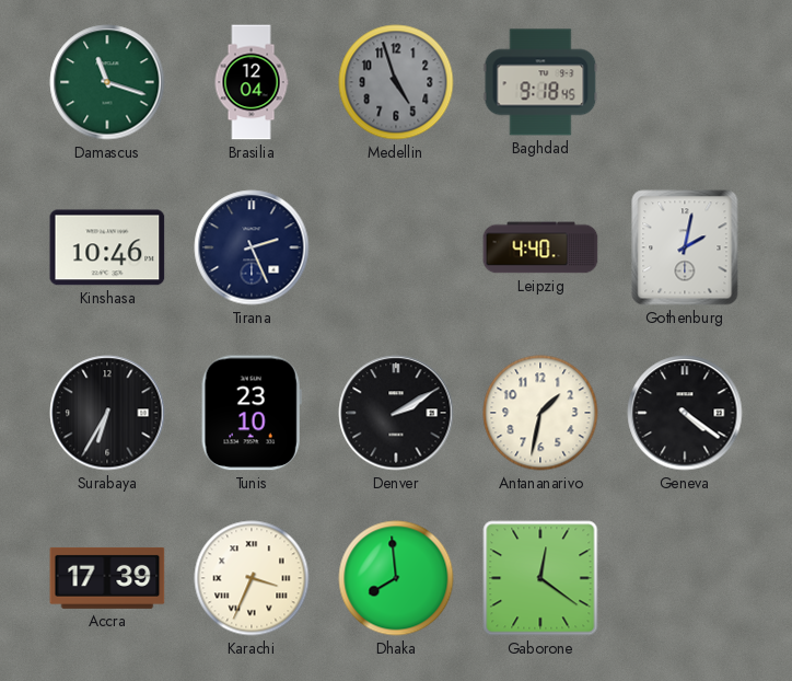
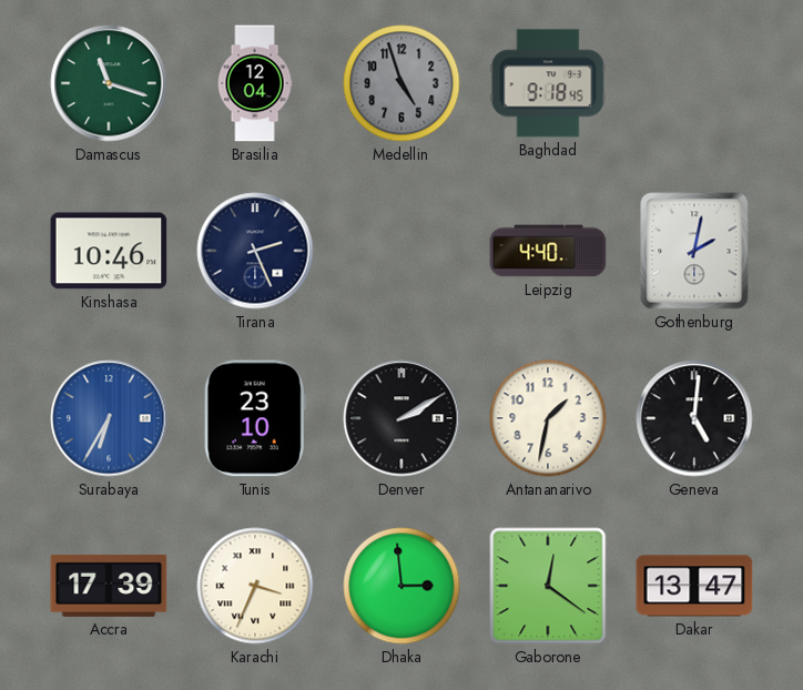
Surabaya dial: black -> blue (109, 418)
Geneva: 4:21 -> 5:01 (694, 418)
Dhaka: 7:59 -> 2:59 (402, 586)
Dakar: none -> 13:47 (694, 586)
